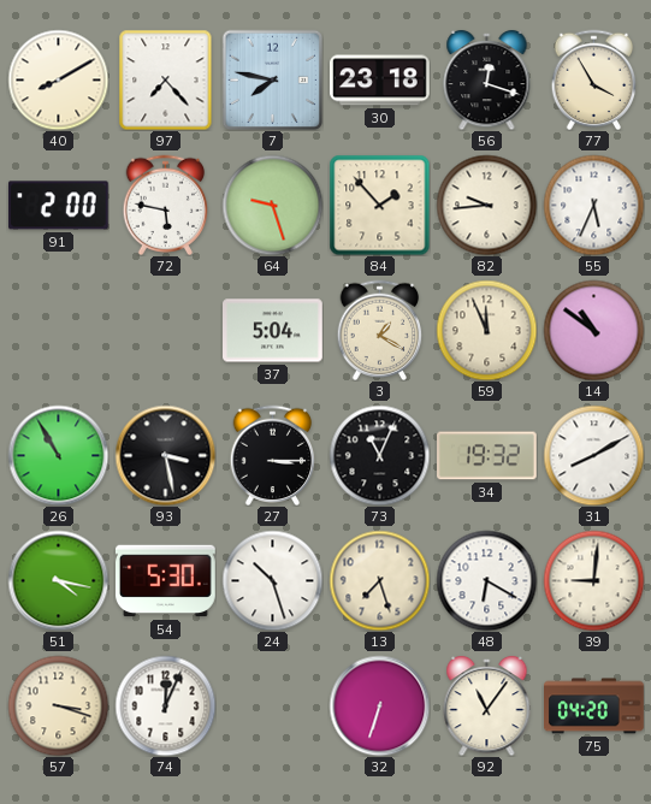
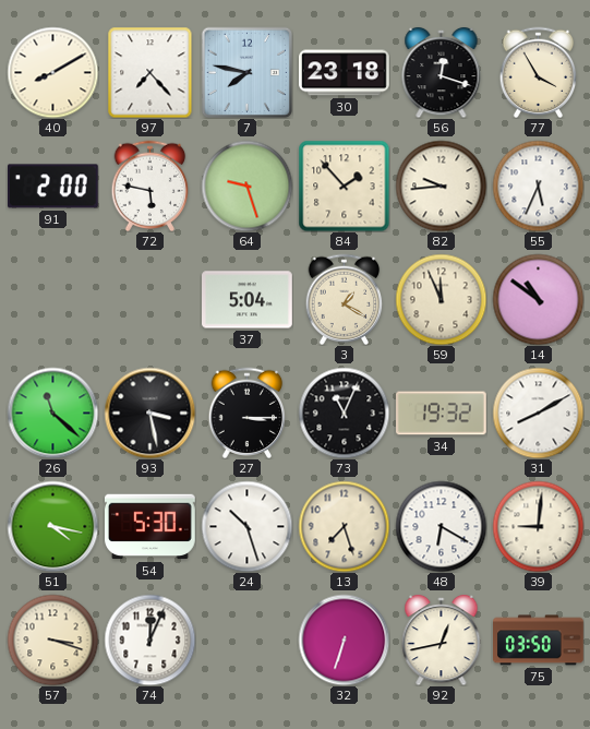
26: 10:55 -> 11:22 (52, 413)
92: 11:06 -> 12:43 (442, 640)
75: 04:20 -> 03:50 (539, 641)
